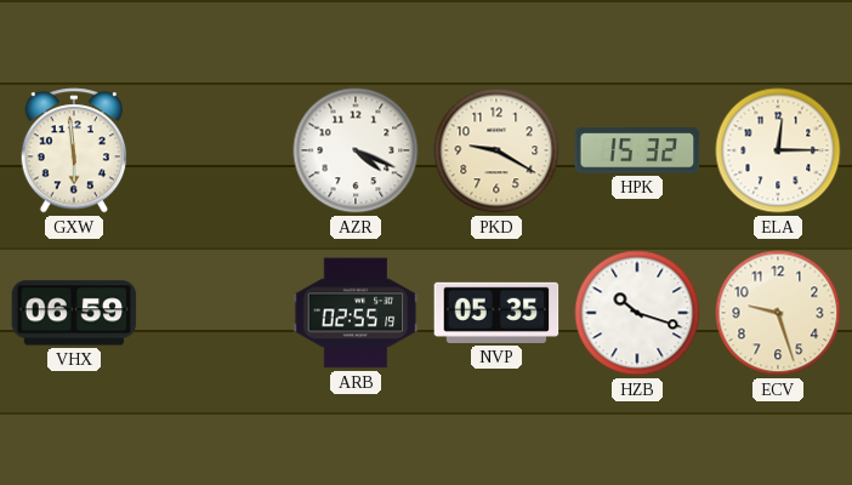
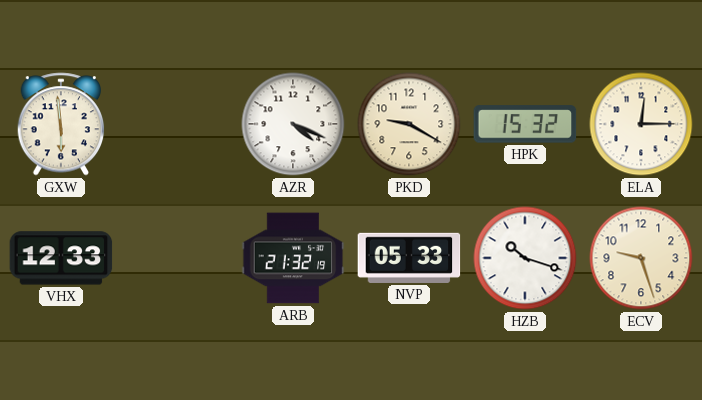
VHX: 06:59 -> 12:33 (61, 258)
ARB: 02:55 -> 21:32 (293, 258)
NVP: 05:35 -> 05:33 (409, 258)
